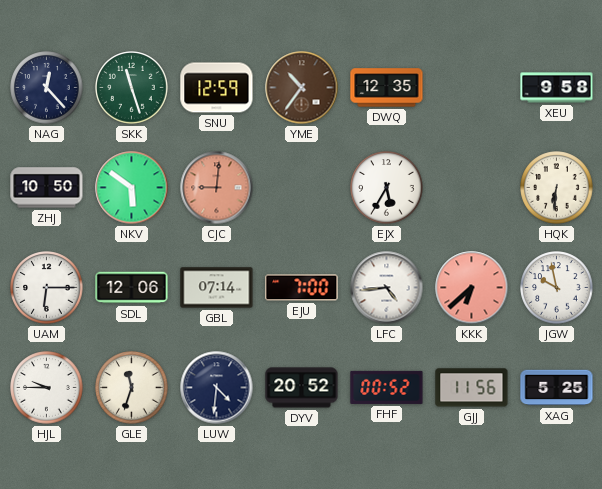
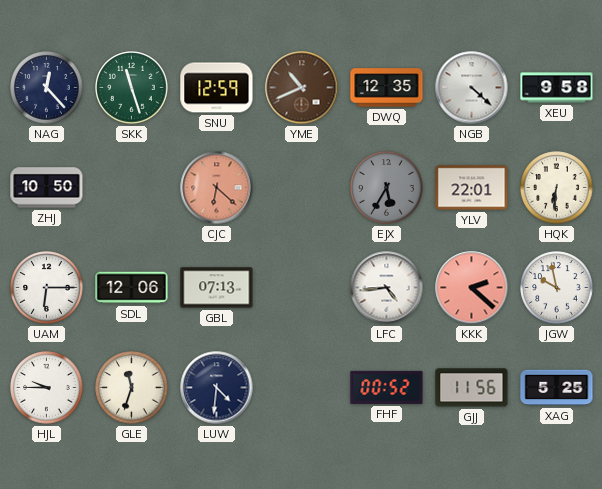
YME: 10:36 -> 10:41 (302, 88)
NGB: none -> 4:22 (472, 88)
NKV: 5:51 -> none (132, 188)
CJC: 9:01 -> 6:22 (217, 188)
EJX dial: white -> grey (387, 188)
YLV: none -> 22:01 (472, 188)
GBL: 07:14 -> 07:13 (217, 288)
EJU: 7:00 -> none (302, 288)
KKK: 6:38 -> 2:22 (472, 288)
DYV: 20:52 -> none (302, 388)
